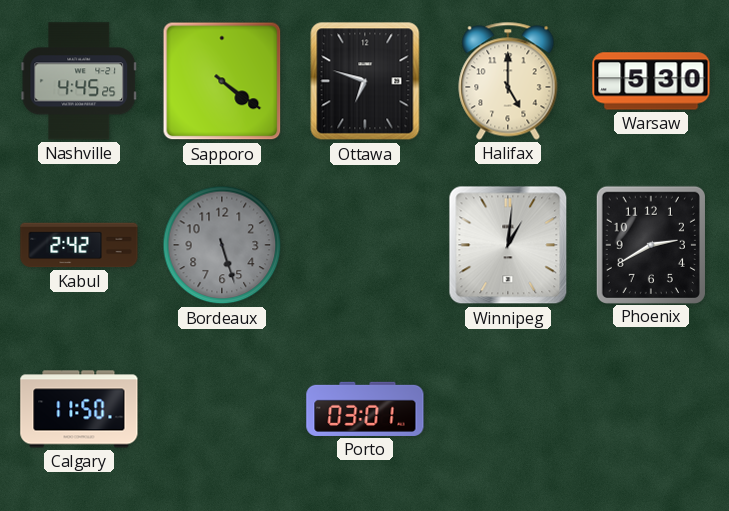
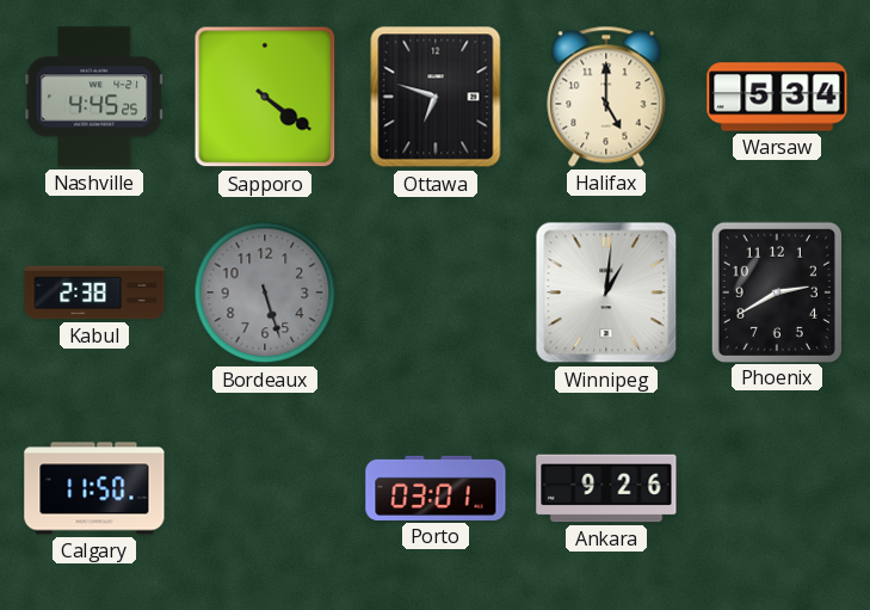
Warsaw: 5:30 -> 5:34 (777, 97)
Kabul: 2:42 -> 2:38 (94, 292)
Ankara: none -> 9:26 (606, 488)
